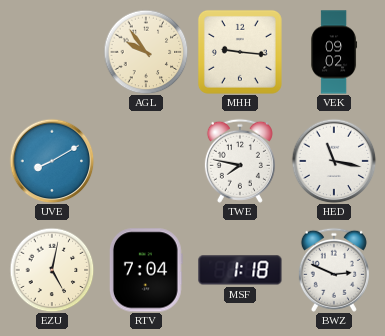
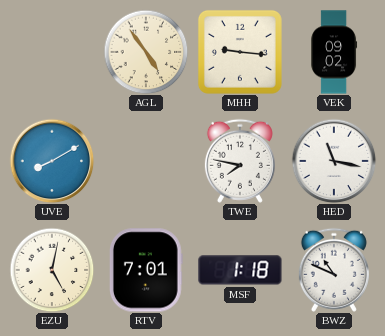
AGL: 9:54 -> 4:54 (146, 52)
RTV: 7:04 -> 7:01 (146, 270)
BWZ: 2:49 -> 10:49 (334, 270)
